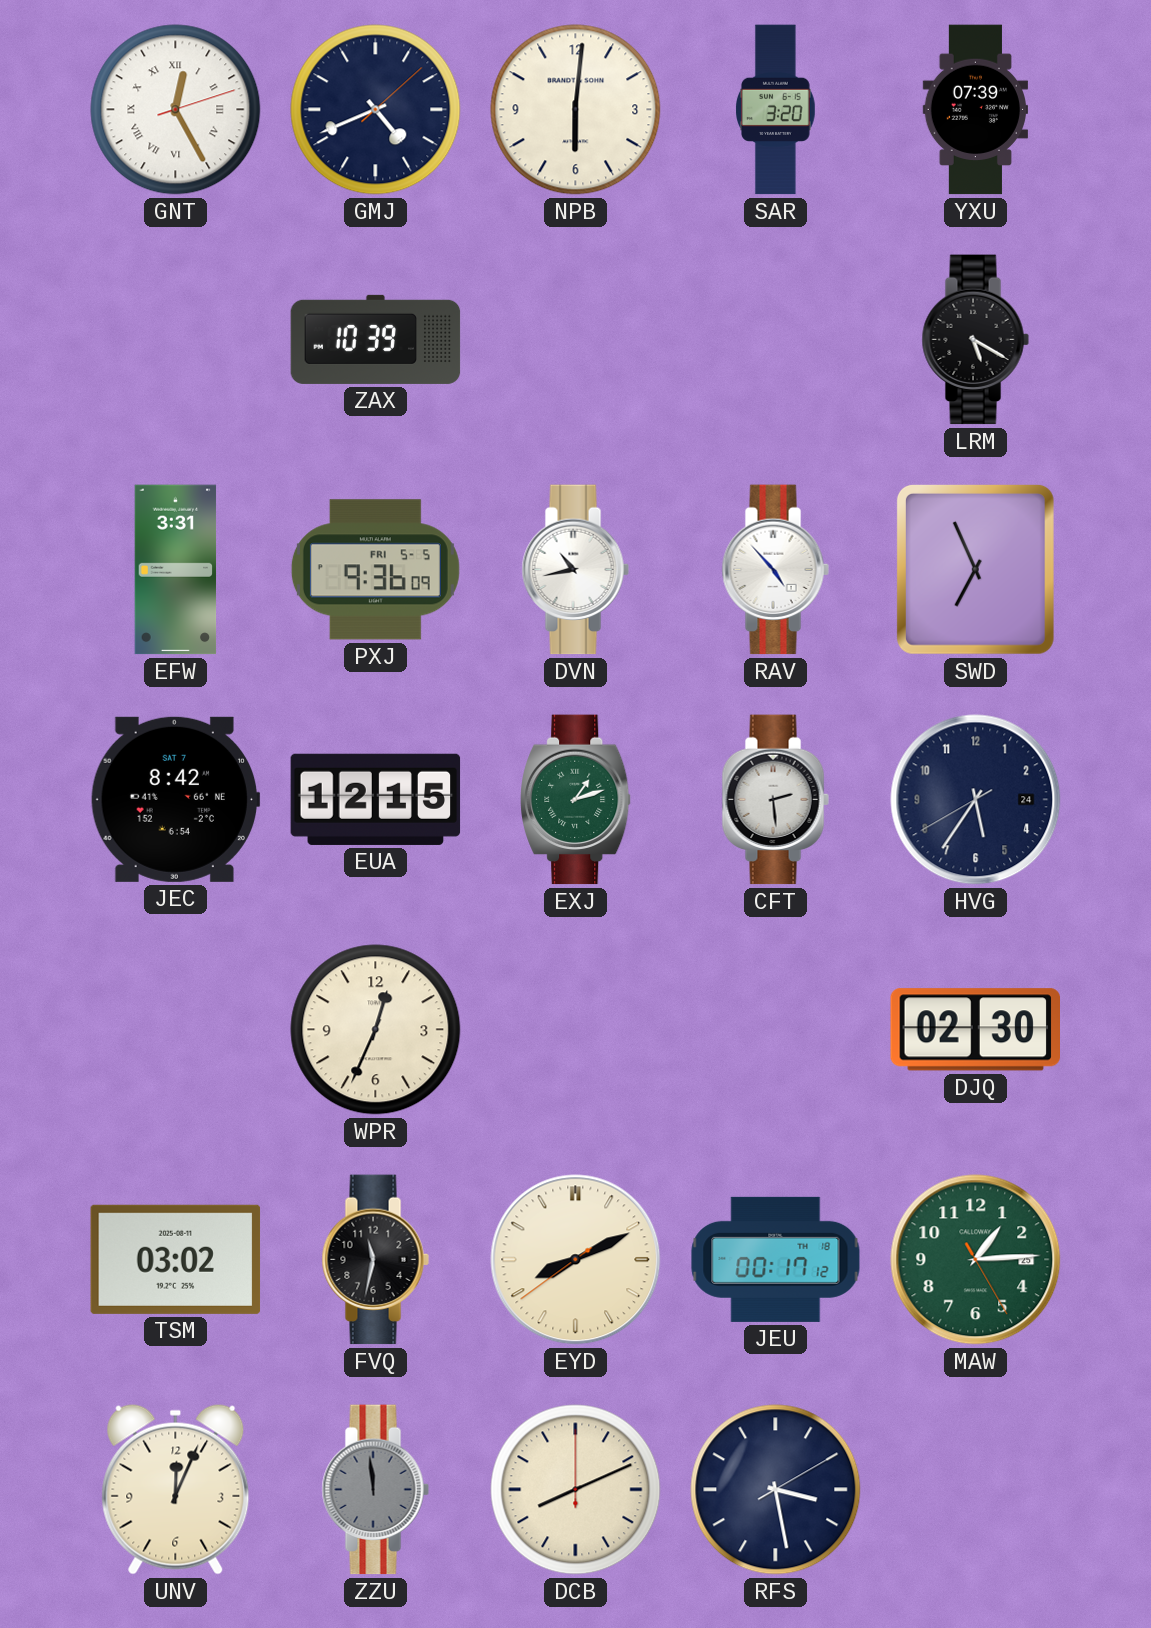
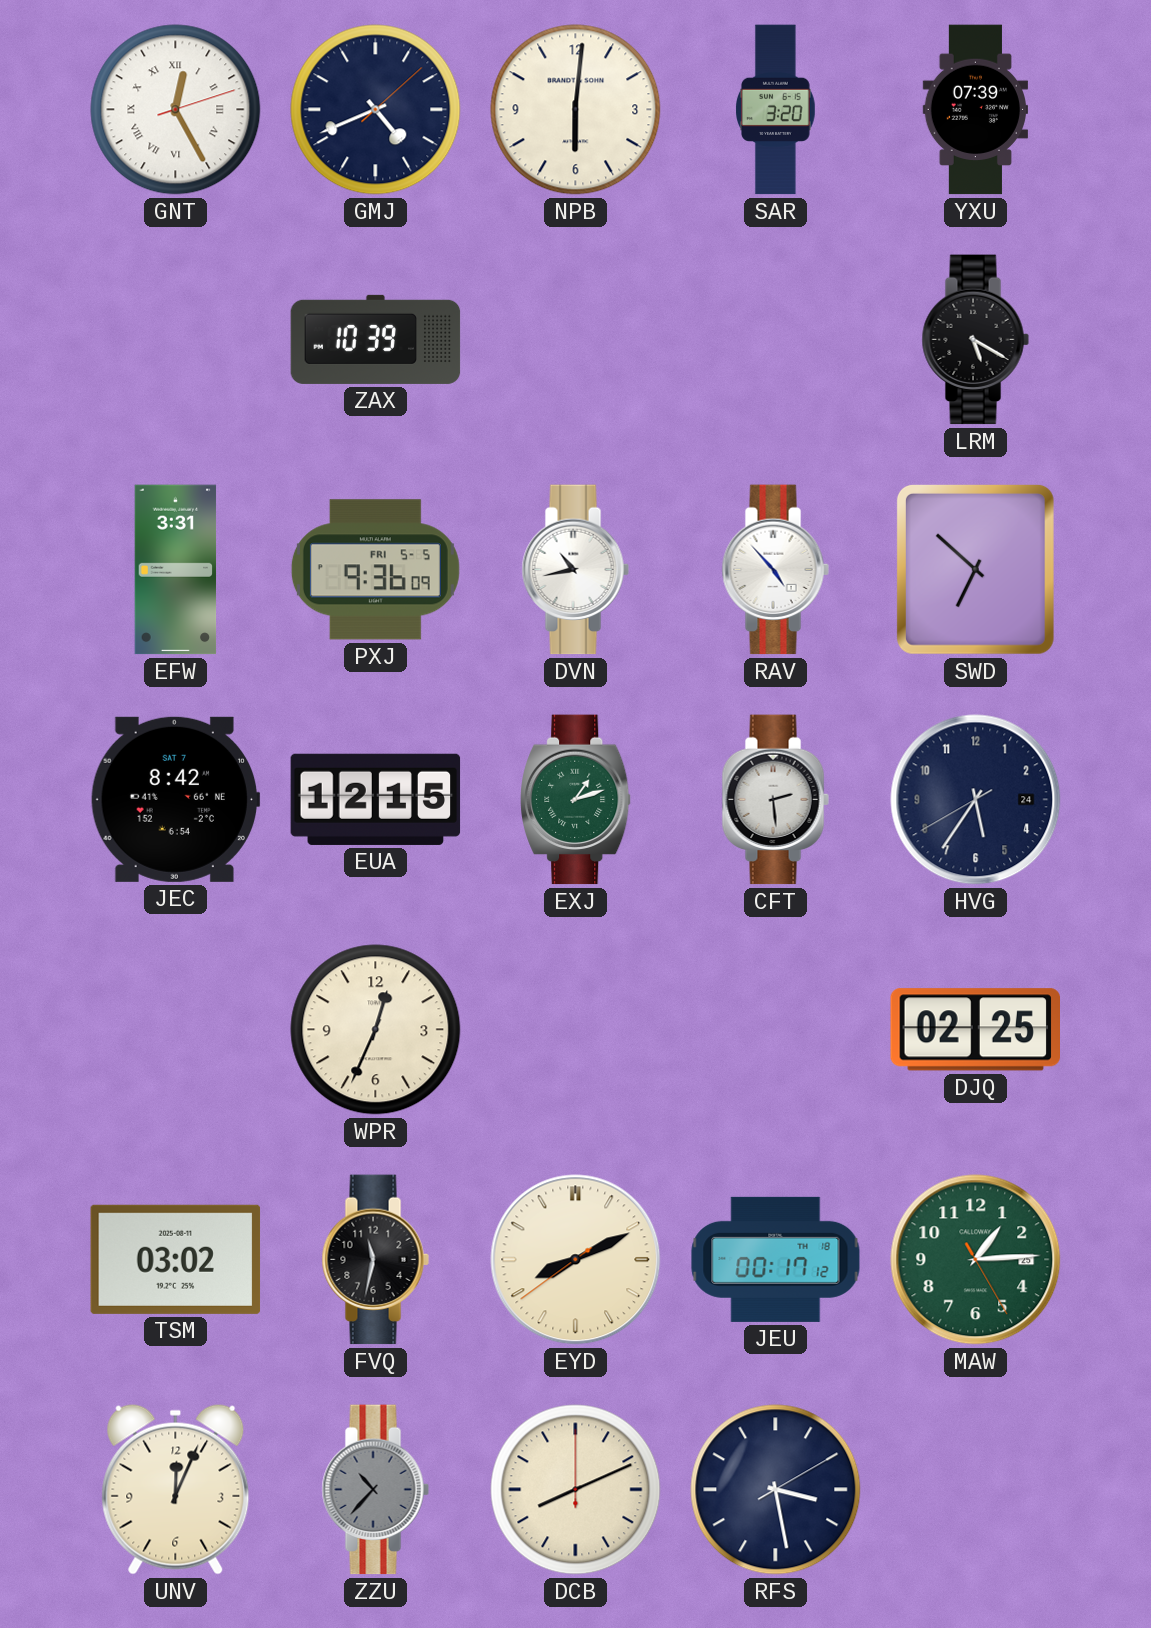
SWD: 6:56 -> 6:52 (975, 569)
DJQ: 02:30 -> 02:25 (975, 1030)
ZZU: 11:59 -> 10:37 (375, 1490)
